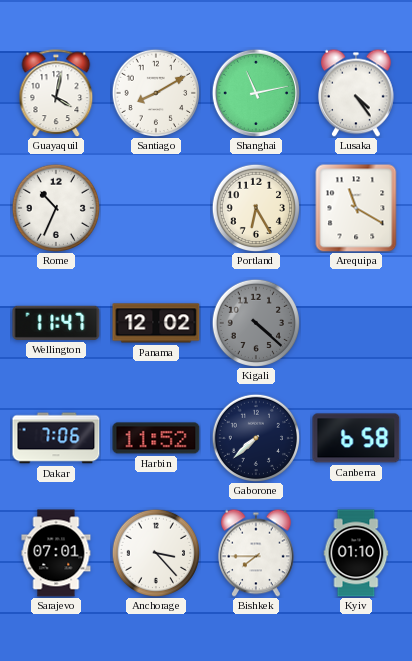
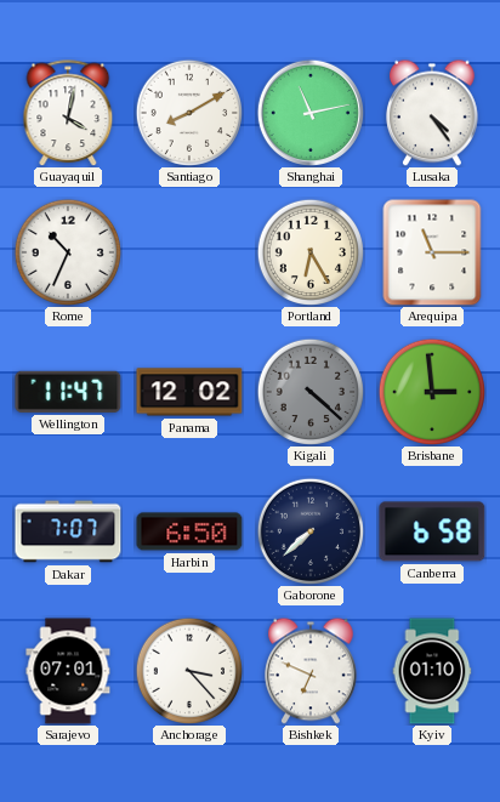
Arequipa: 11:20 -> 11:15 (432, 252)
Brisbane: none -> 2:59 (432, 392)
Dakar: 7:06 -> 7:07 (68, 531)
Harbin: 11:52 -> 6:50 (189, 531)
Bishkek: 7:45 -> 6:49 (312, 671)
